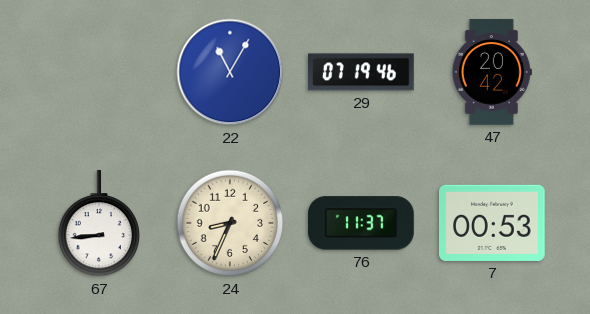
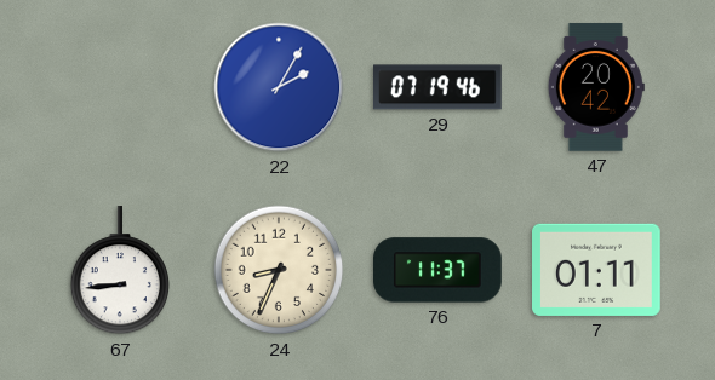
22: 11:05 -> 2:05 (279, 87)
7: 00:53 -> 01:11 (597, 270)
